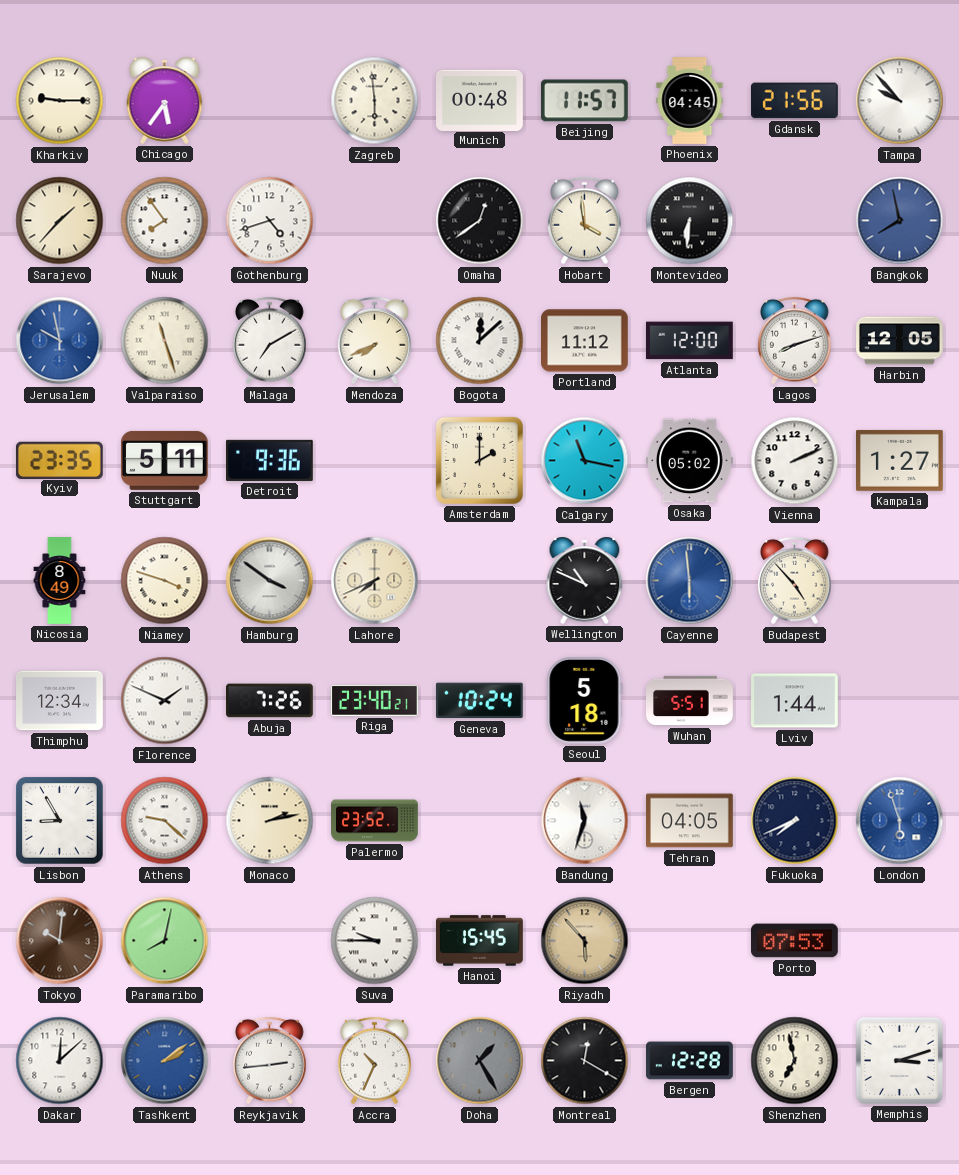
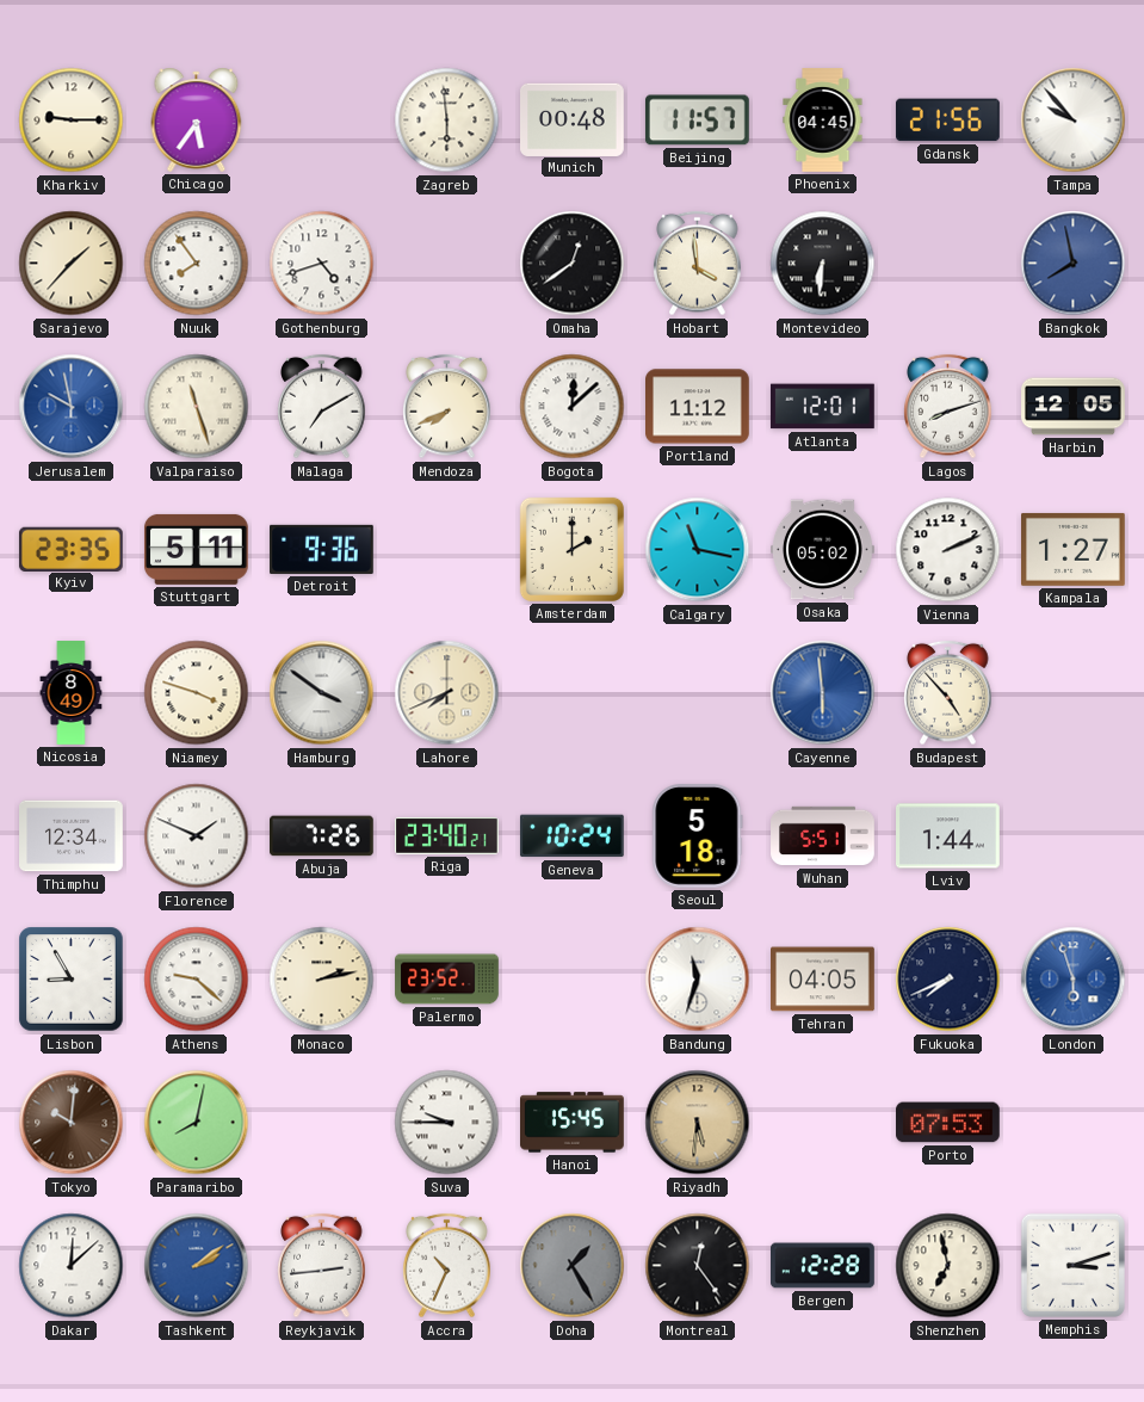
Atlanta: 12:00 -> 12:01 (822, 407)
Wellington: 10:49 -> none (585, 580)
Riyadh: 5:53 -> 5:31 (698, 1123)
Montreal: 12:20 -> 12:24 (698, 1266)
